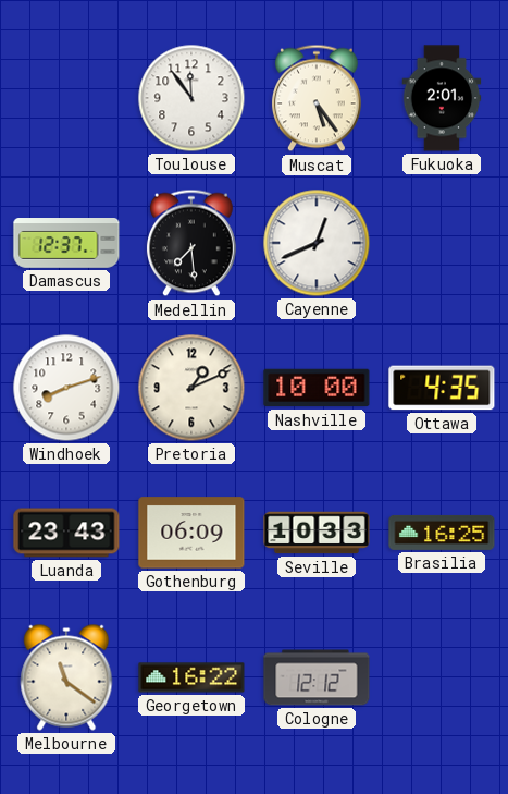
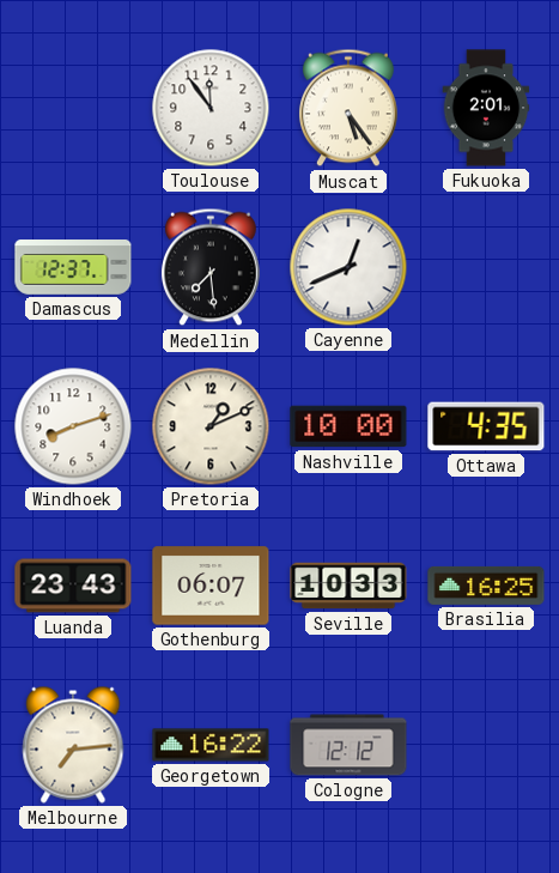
Gothenburg: 06:09 -> 06:07 (211, 586)
Melbourne: 11:21 -> 7:14 (73, 745)
